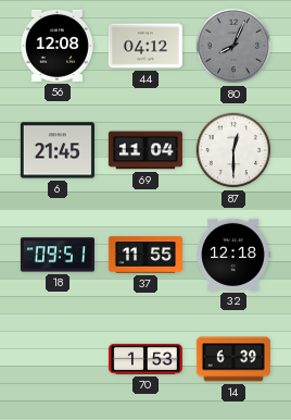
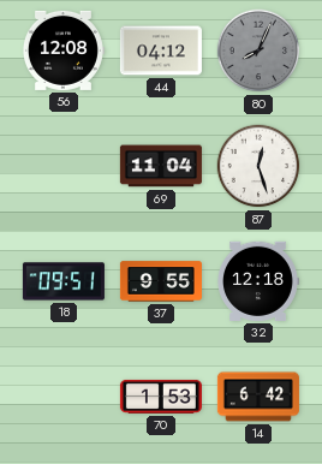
6: 21:45 -> none (58, 150)
87: 12:30 -> 12:27 (258, 166)
37: 11:55 -> 9:55 (161, 281)
14: 6:39 -> 6:42 (258, 397)
